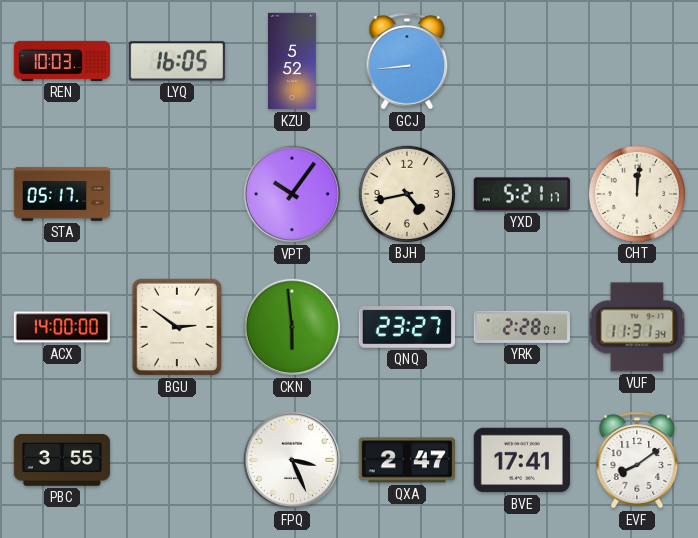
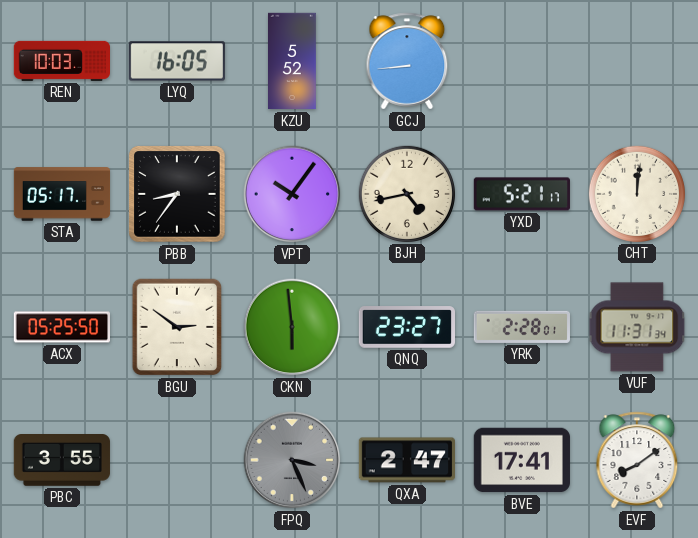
PBB: none -> 8:36 (177, 194)
ACX: 14:00 -> 05:25 (62, 327)
FPQ dial: white -> grey (292, 460)
